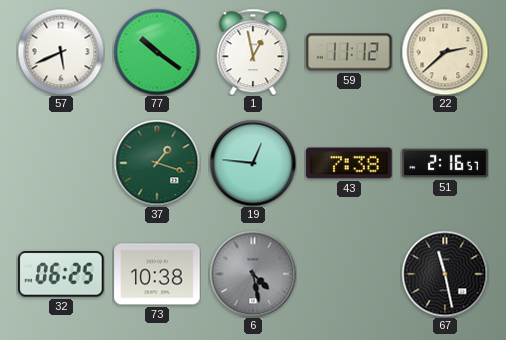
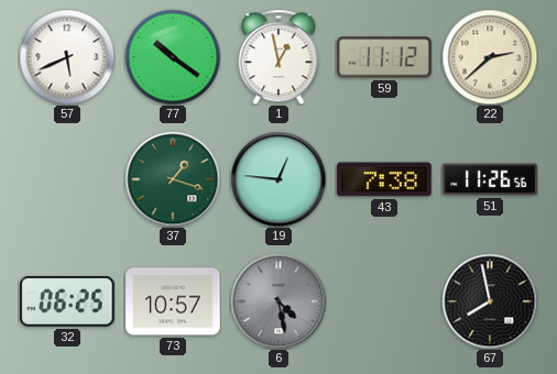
51: 2:16 -> 11:26 (490, 179)
73: 10:38 -> 10:57 (173, 301)
67: 11:28 -> 7:58 (490, 301)
